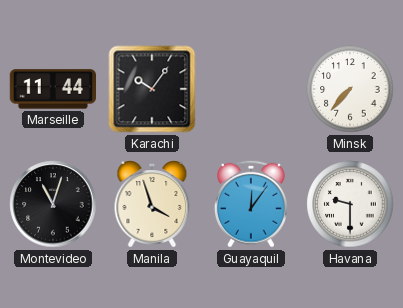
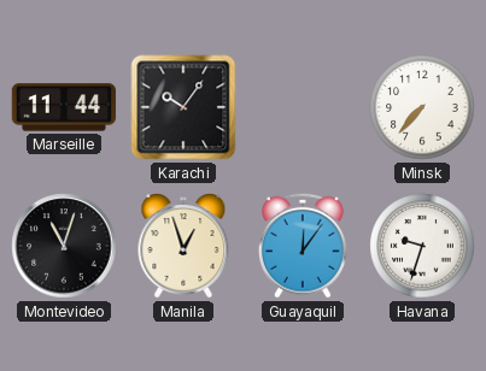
Manila: 3:57 -> 12:57 (183, 247)
Havana: 9:30 -> 9:33 (422, 246)
